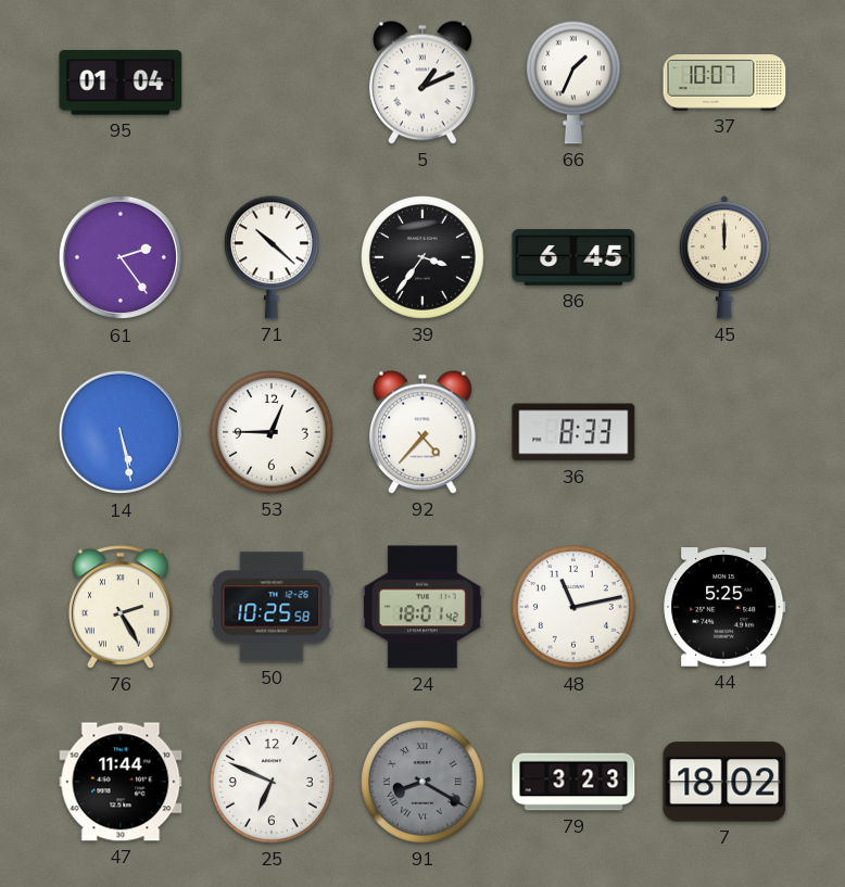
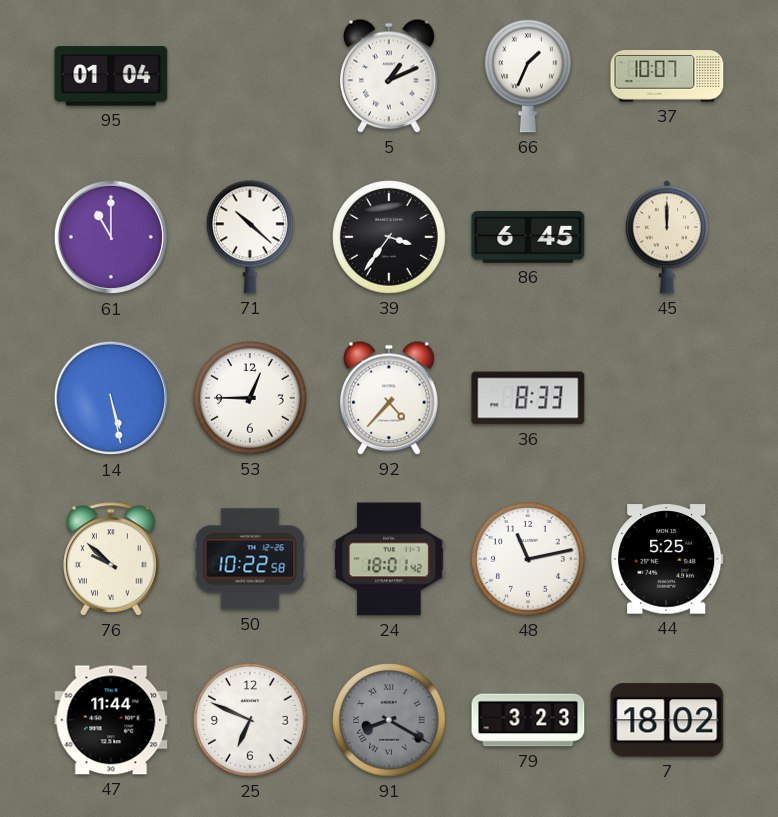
61: 2:24 -> 11:00 (111, 237)
76: 2:25 -> 9:52 (112, 559)
50: 10:25 -> 10:22 (250, 559)
